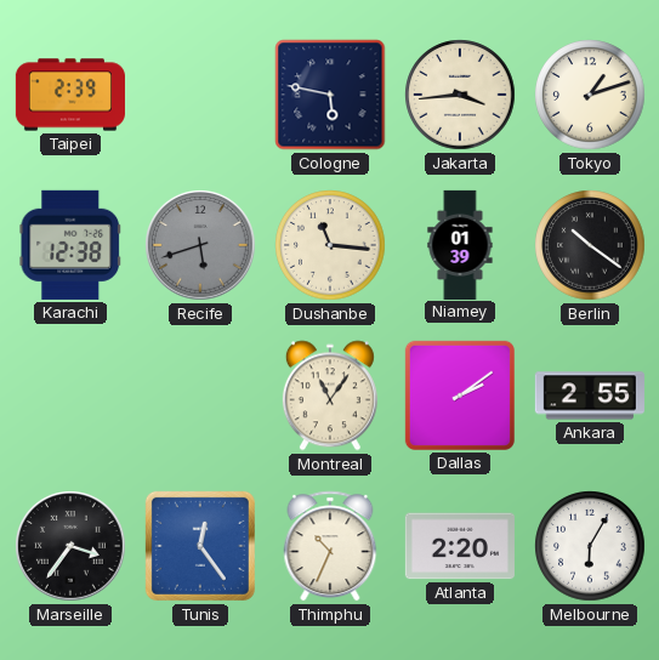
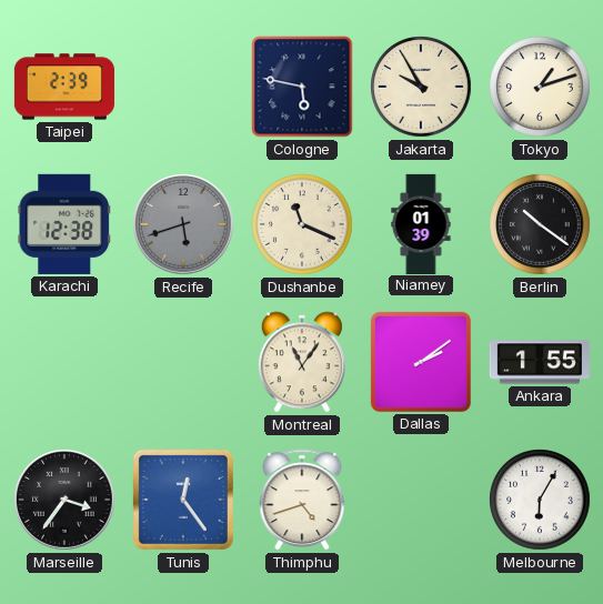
Jakarta: 3:44 -> 9:55 (421, 87)
Dushanbe: 11:16 -> 11:19 (302, 224)
Ankara: 2:55 -> 1:55 (540, 362)
Thimphu: 10:34 -> 4:42 (302, 500)
Atlanta: 2:20 -> none (460, 546)
